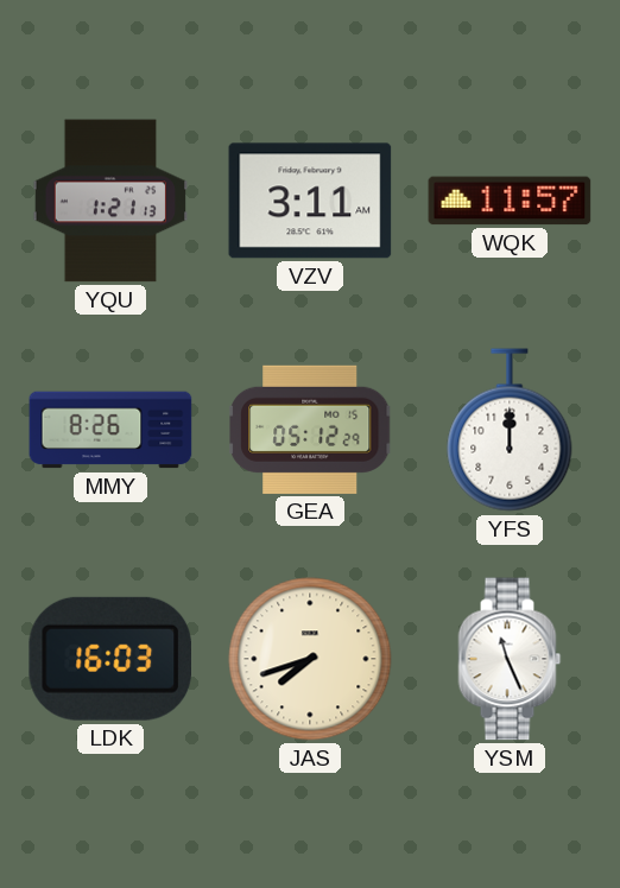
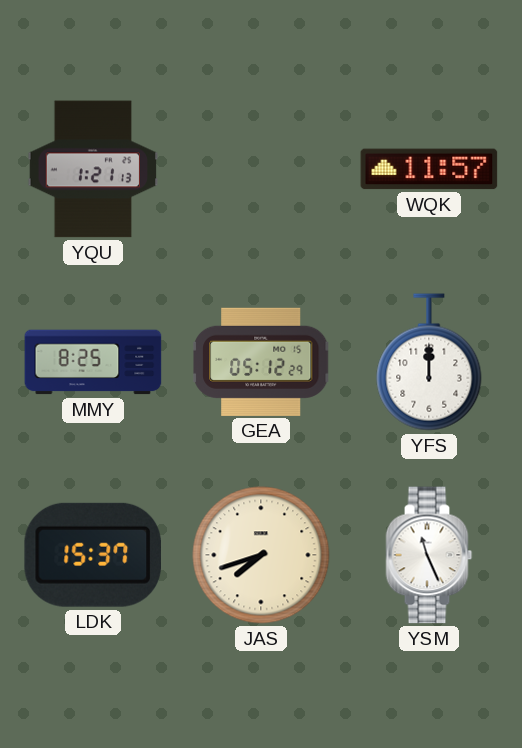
VZV: 3:11 -> none (310, 201)
MMY: 8:26 -> 8:25 (93, 362)
LDK: 16:03 -> 15:37 (92, 555)
